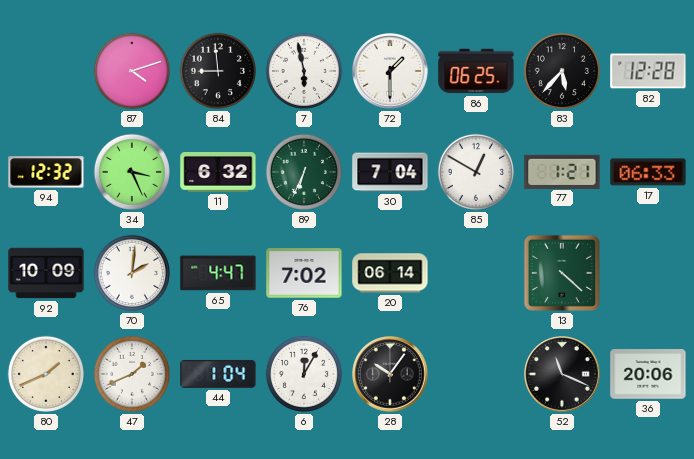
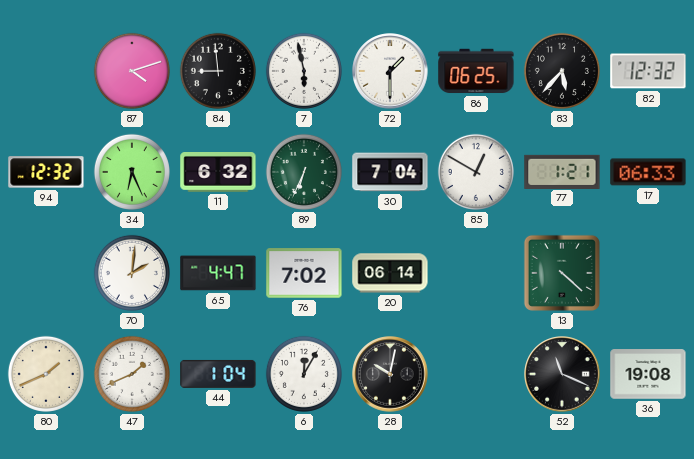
82: 12:28 -> 12:32 (648, 71)
34: 3:26 -> 6:26 (132, 172)
92: 10:09 -> none (46, 273)
28: 10:06 -> 10:02 (390, 374)
36: 20:06 -> 19:08 (648, 374)
